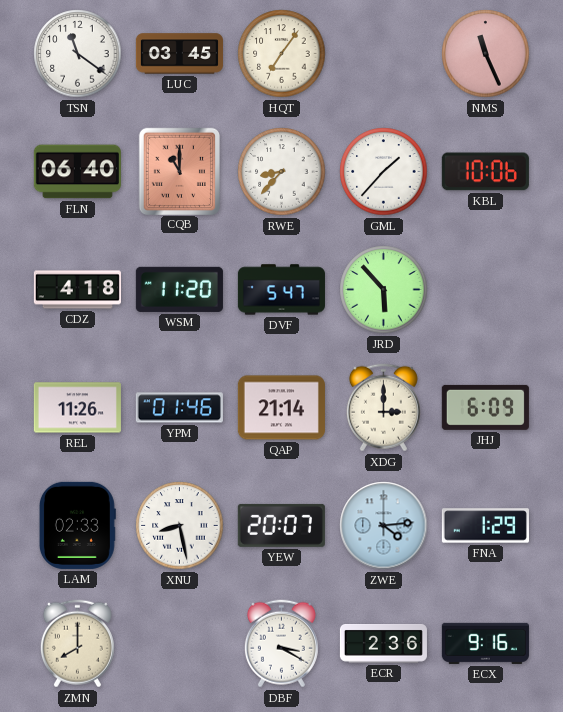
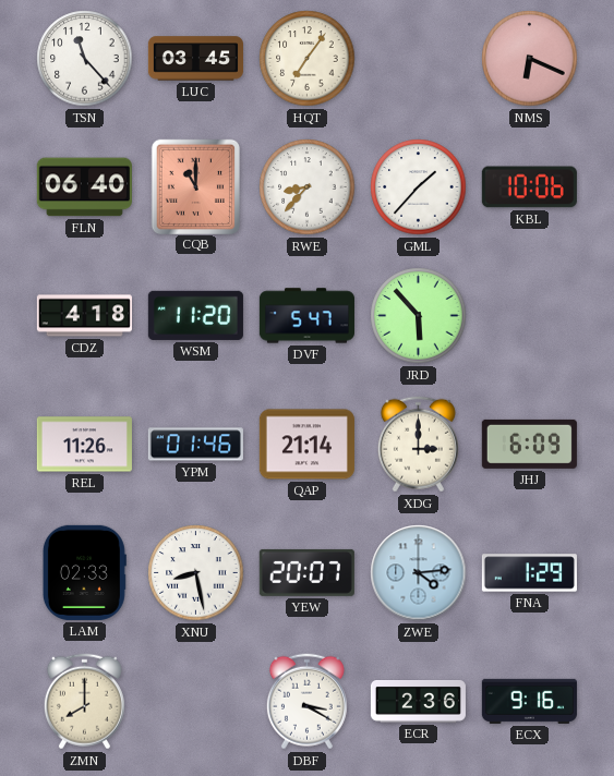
TSN: 11:21 -> 11:23 (85, 59)
NMS: 11:26 -> 6:19 (530, 59)
